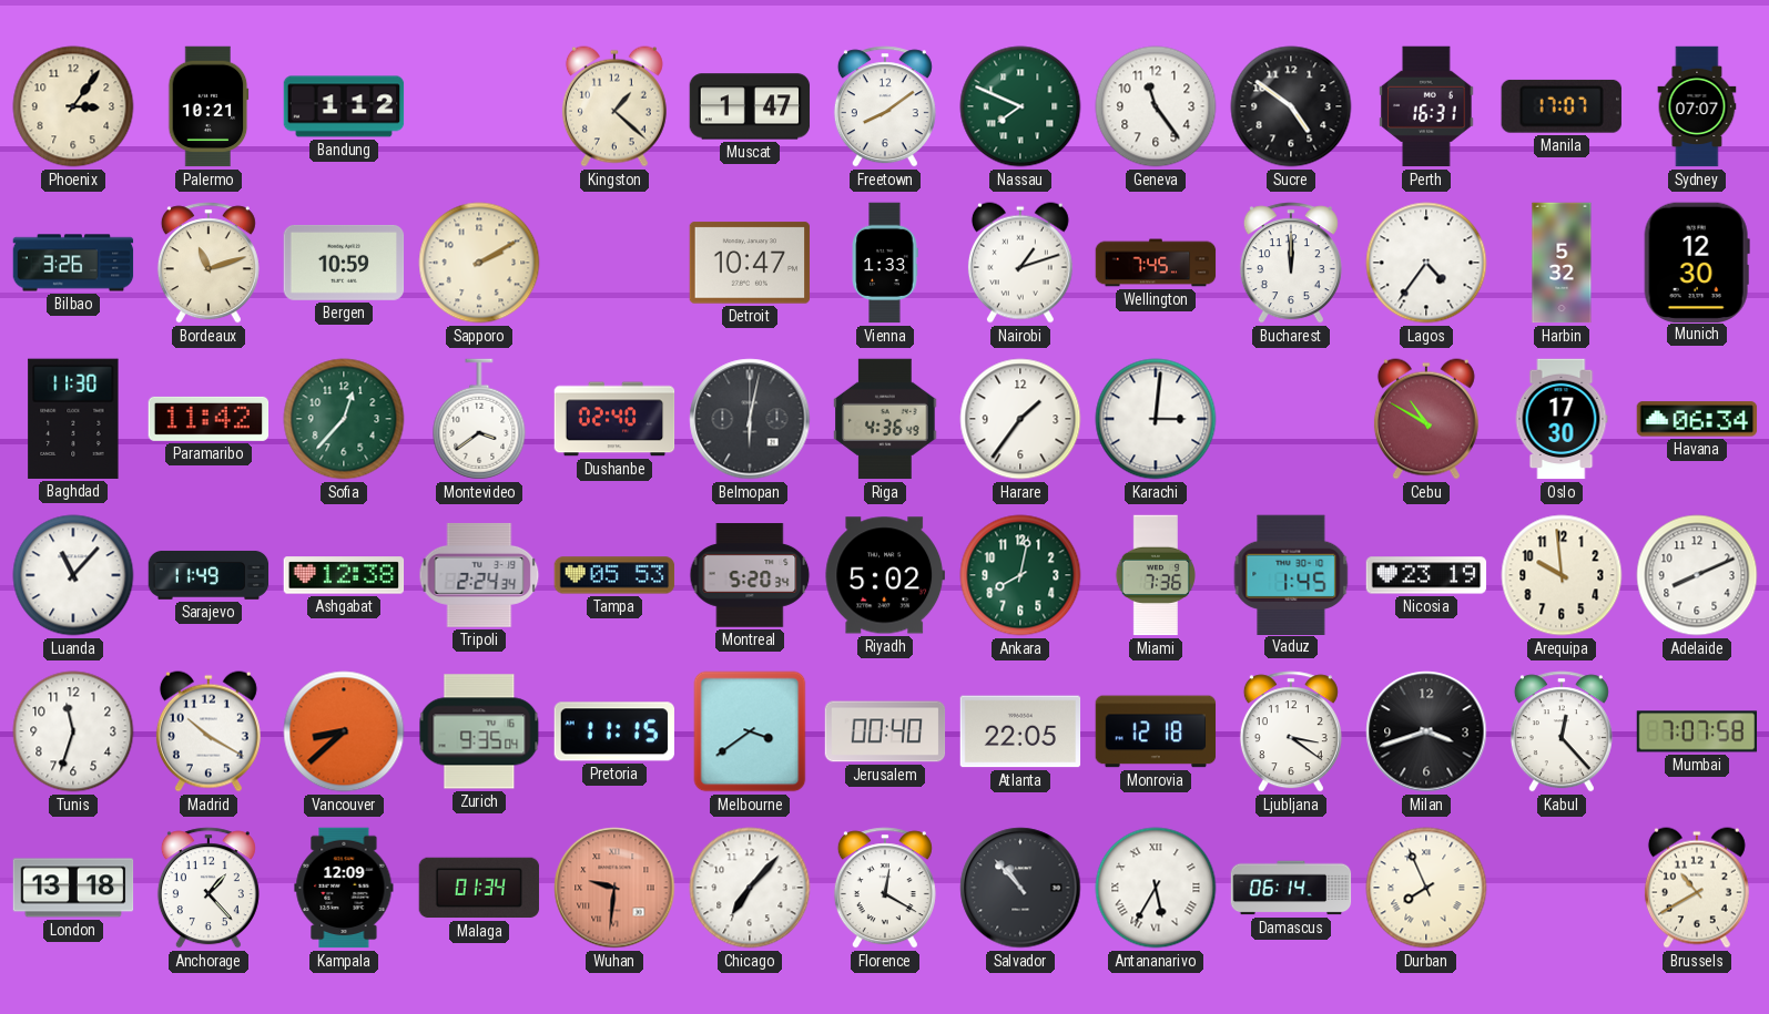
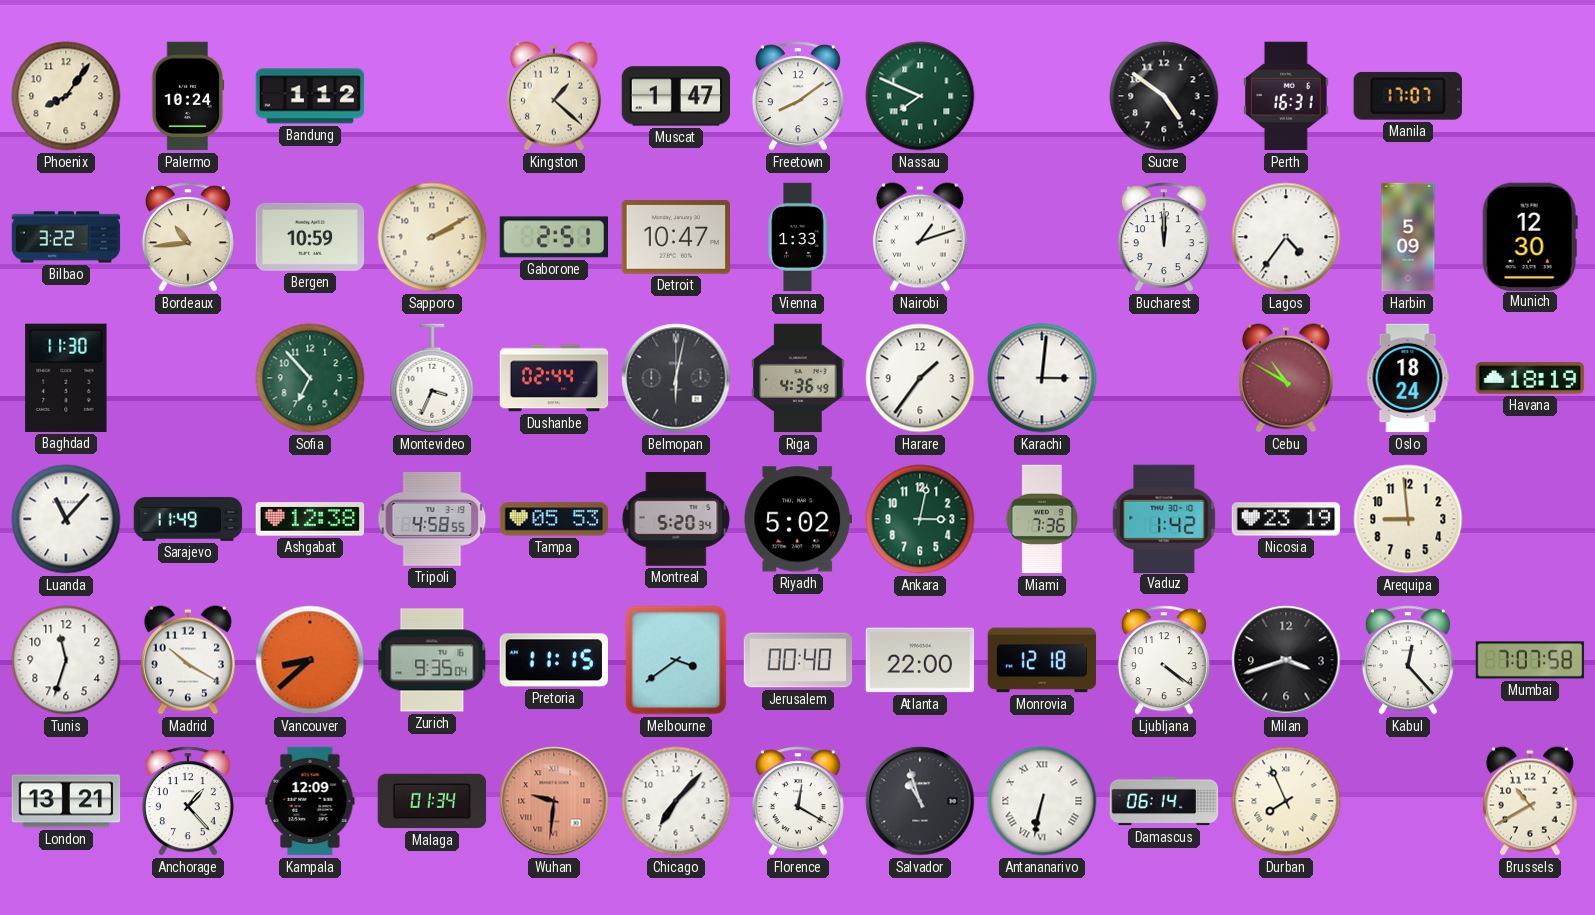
Phoenix: 3:06 -> 8:06 (66, 96)
Palermo: 10:21 -> 10:24 (188, 96)
Geneva: 11:24 -> none (1156, 106)
Sydney: 07:07 -> none (1697, 106)
Bilbao: 3:26 -> 3:22 (66, 237)
Bordeaux: 11:12 -> 10:44 (188, 237)
Gaborone: none -> 2:51 (554, 237)
Wellington: 7:45 -> none (1156, 263)
Harbin: 5:32 -> 5:09 (1408, 237)
Paramaribo: 11:42 -> none (209, 419)
Sofia: 12:37 -> 6:53 (310, 378)
Montevideo: 3:39 -> 3:34 (432, 378)
Dushanbe: 02:40 -> 02:44 (554, 378)
Oslo: 17:30 -> 18:24 (1408, 378)
Havana: 06:34 -> 18:19 (1530, 378)
Tripoli: 2:24 -> 4:58 (432, 519)
Ankara: 8:02 -> 3:02 (920, 519)
Vaduz: 1:45 -> 1:42 (1164, 518)
Arequipa: 9:59 -> 8:59 (1408, 519)
Adelaide: 8:11 -> none (1697, 575)
Atlanta: 22:05 -> 22:00 (920, 660)
Ljubljana: 3:21 -> 4:21 (1164, 660)
London: 13:18 -> 13:21 (66, 801)
Salvador: 10:53 -> 10:57 (920, 801)
Antananarivo: 5:35 -> 6:32 (1042, 801)
